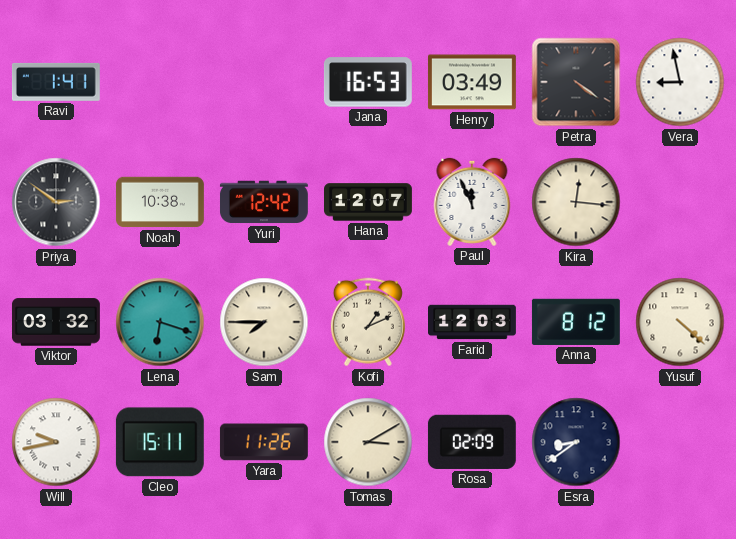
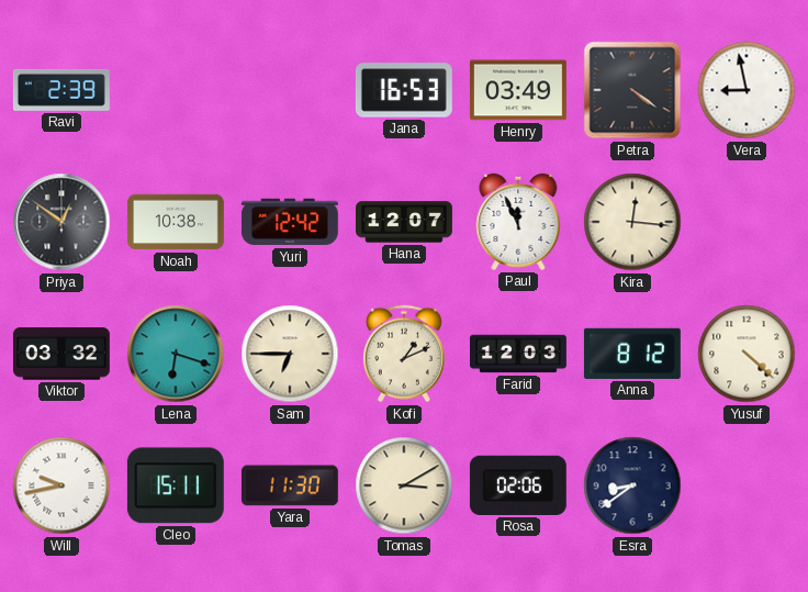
Ravi: 1:41 -> 2:39 (61, 90)
Priya: 2:51 -> 12:51 (61, 222)
Sam: 7:45 -> 6:45 (290, 354)
Yara: 11:26 -> 11:30 (290, 485)
Rosa: 02:09 -> 02:06 (518, 485)
